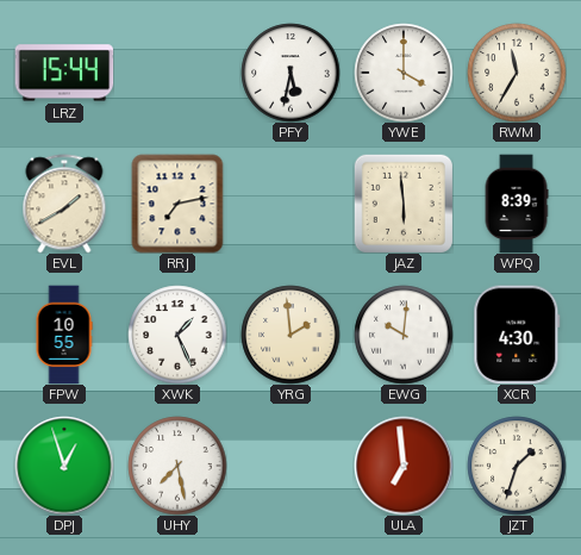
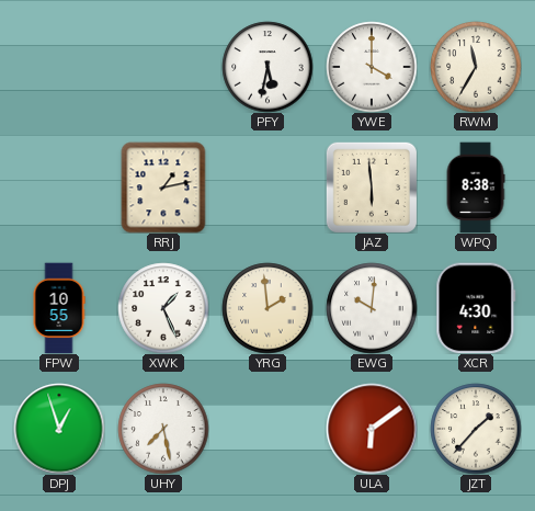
LRZ: 15:44 -> none (64, 73)
EVL: 1:40 -> none (64, 204)
RRJ: 7:13 -> 1:13 (163, 188)
WPQ: 8:39 -> 8:38 (476, 188)
ULA: 6:59 -> 6:09 (372, 429)
JZT: 1:33 -> 1:37 (476, 429)
